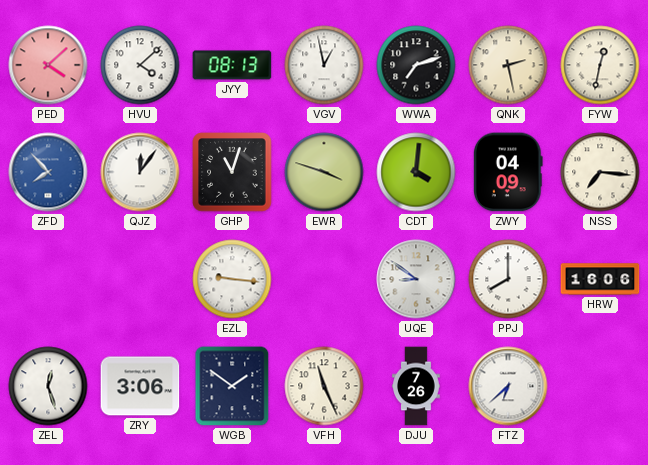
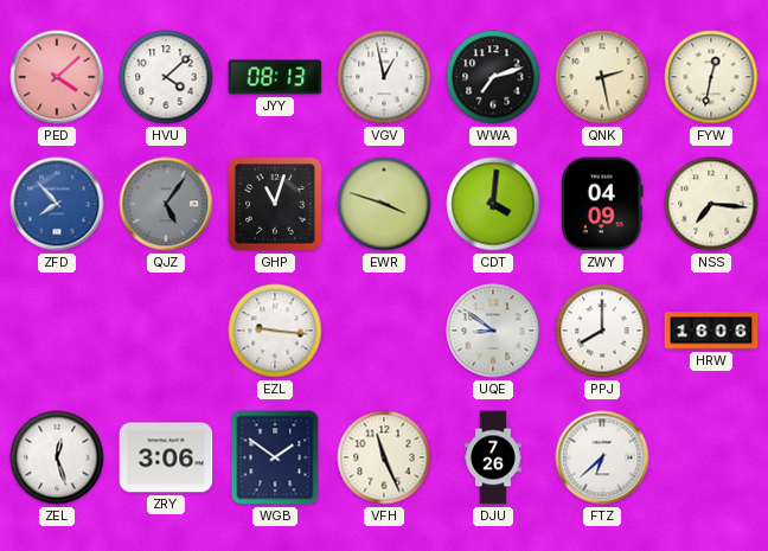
QJZ: 12:06 -> 5:06 (166, 204)
QJZ dial: white -> grey (166, 204)
